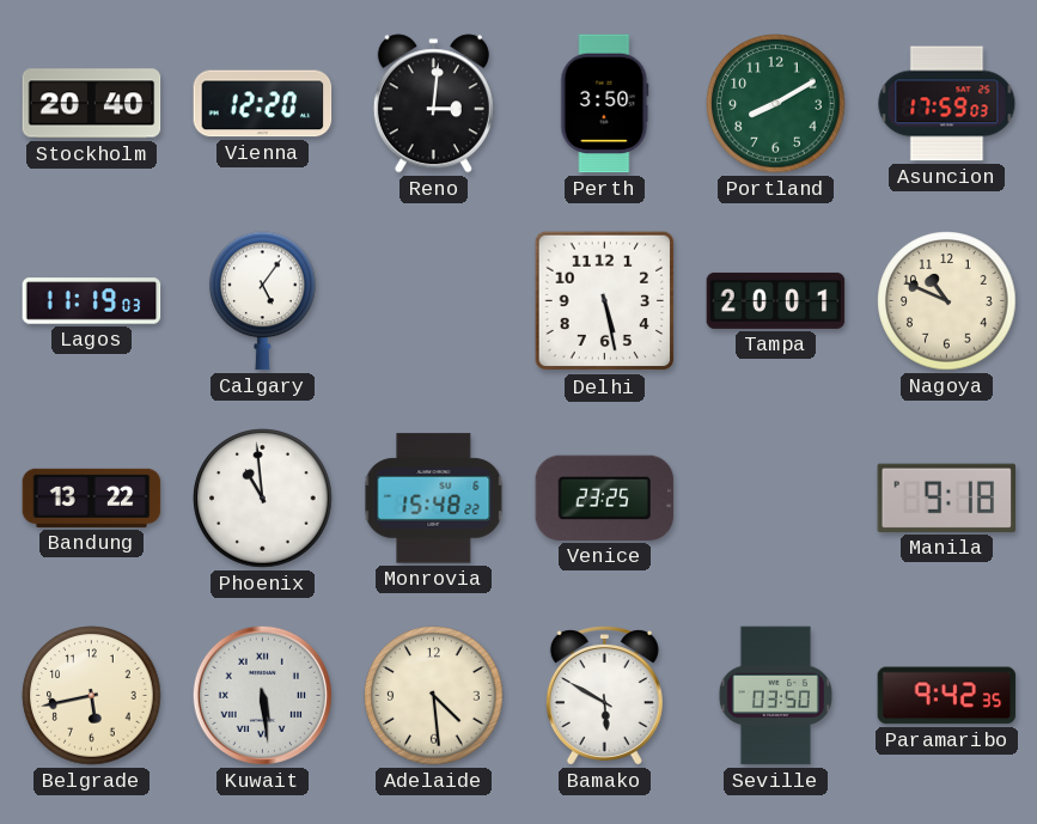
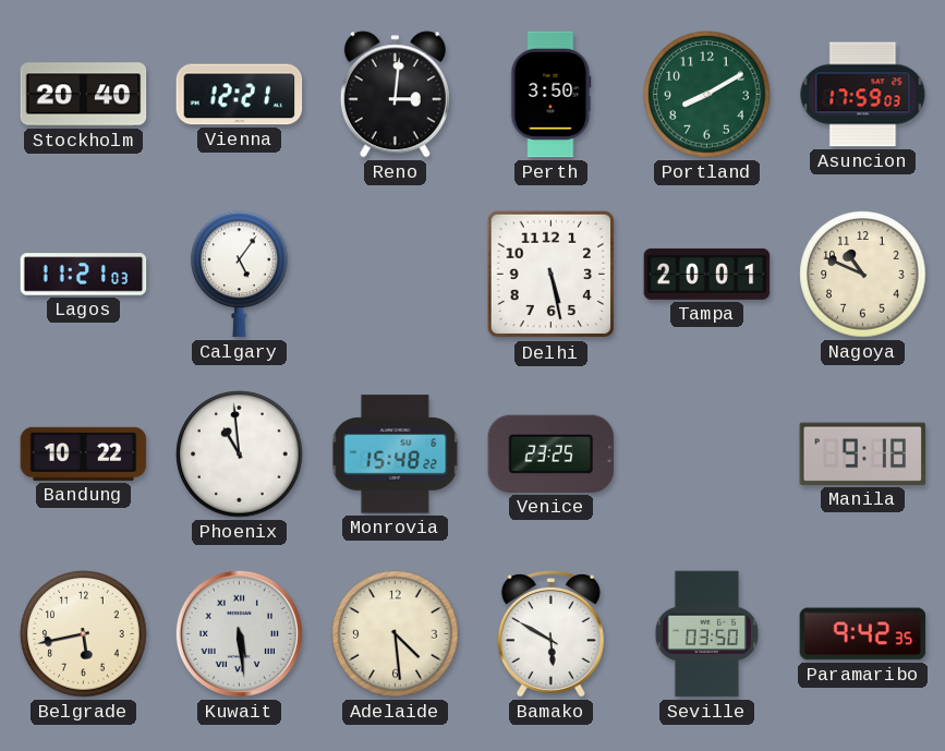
Vienna: 12:20 -> 12:21 (240, 95)
Lagos: 11:19 -> 11:21 (84, 275)
Bandung: 13:22 -> 10:22 (84, 453)
